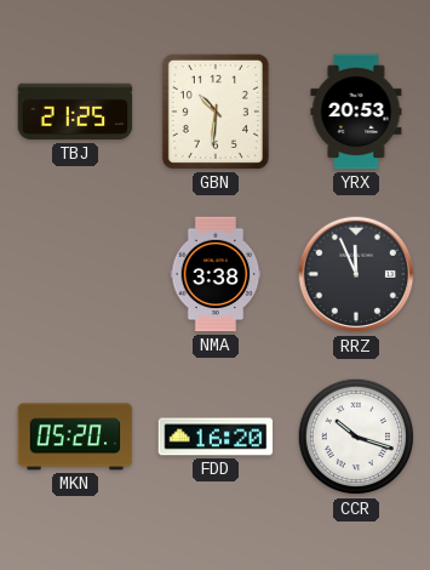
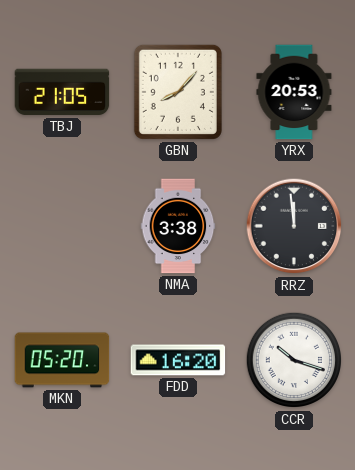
TBJ: 21:25 -> 21:05 (62, 92)
GBN: 10:31 -> 8:07 (178, 92)
RRZ: 11:56 -> 11:59 (294, 226)
